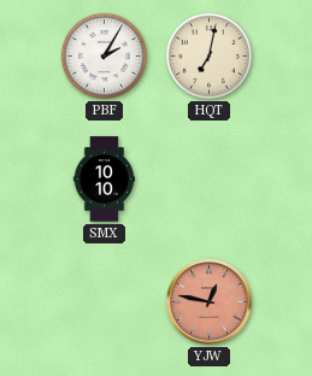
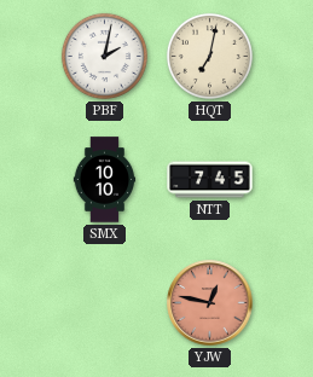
PBF: 2:05 -> 2:02 (104, 56)
NTT: none -> 7:45 (210, 180)
